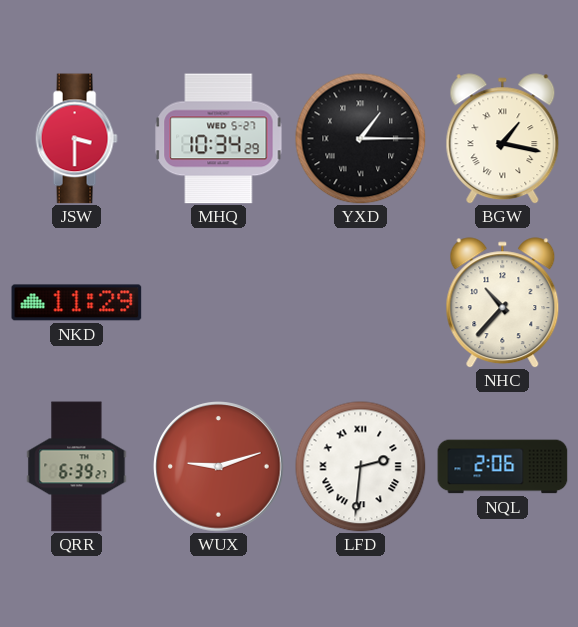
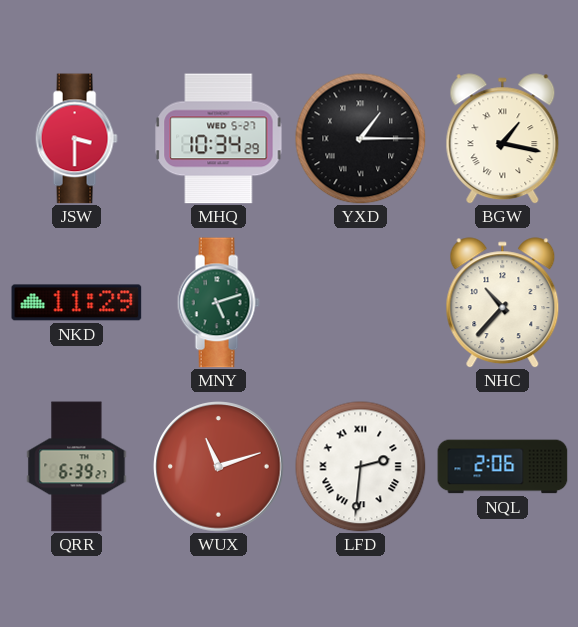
MNY: none -> 5:12 (218, 303)
WUX: 9:12 -> 11:12 (219, 467)
